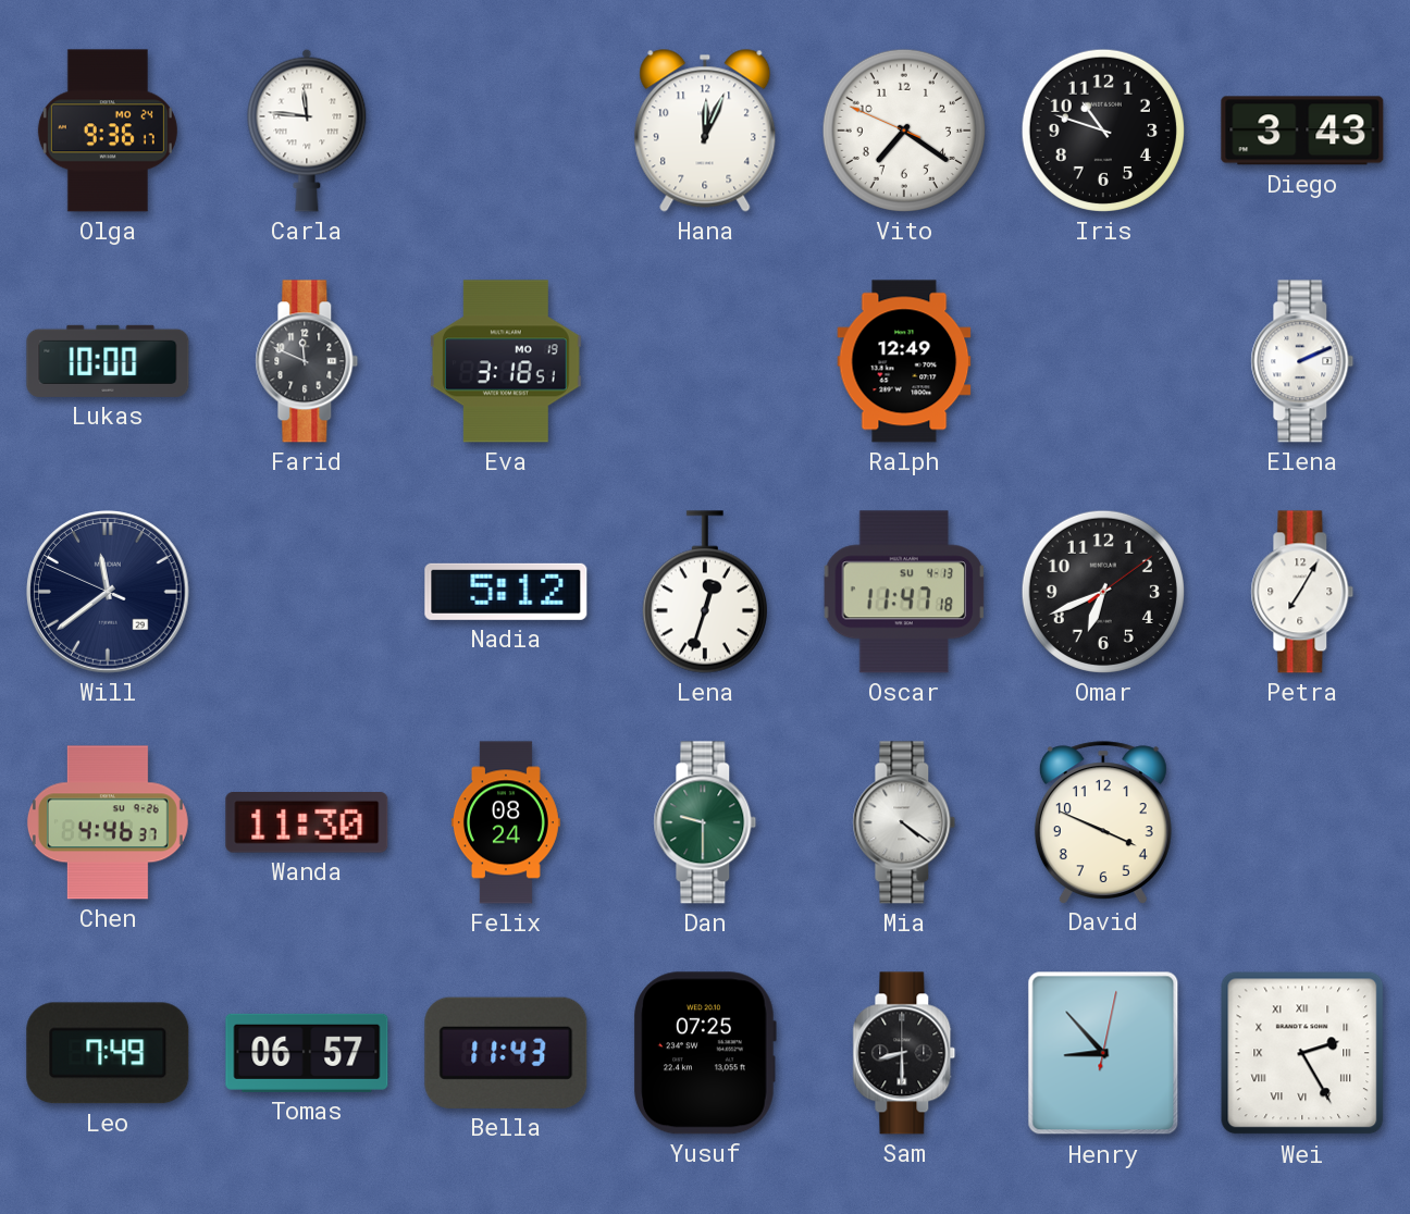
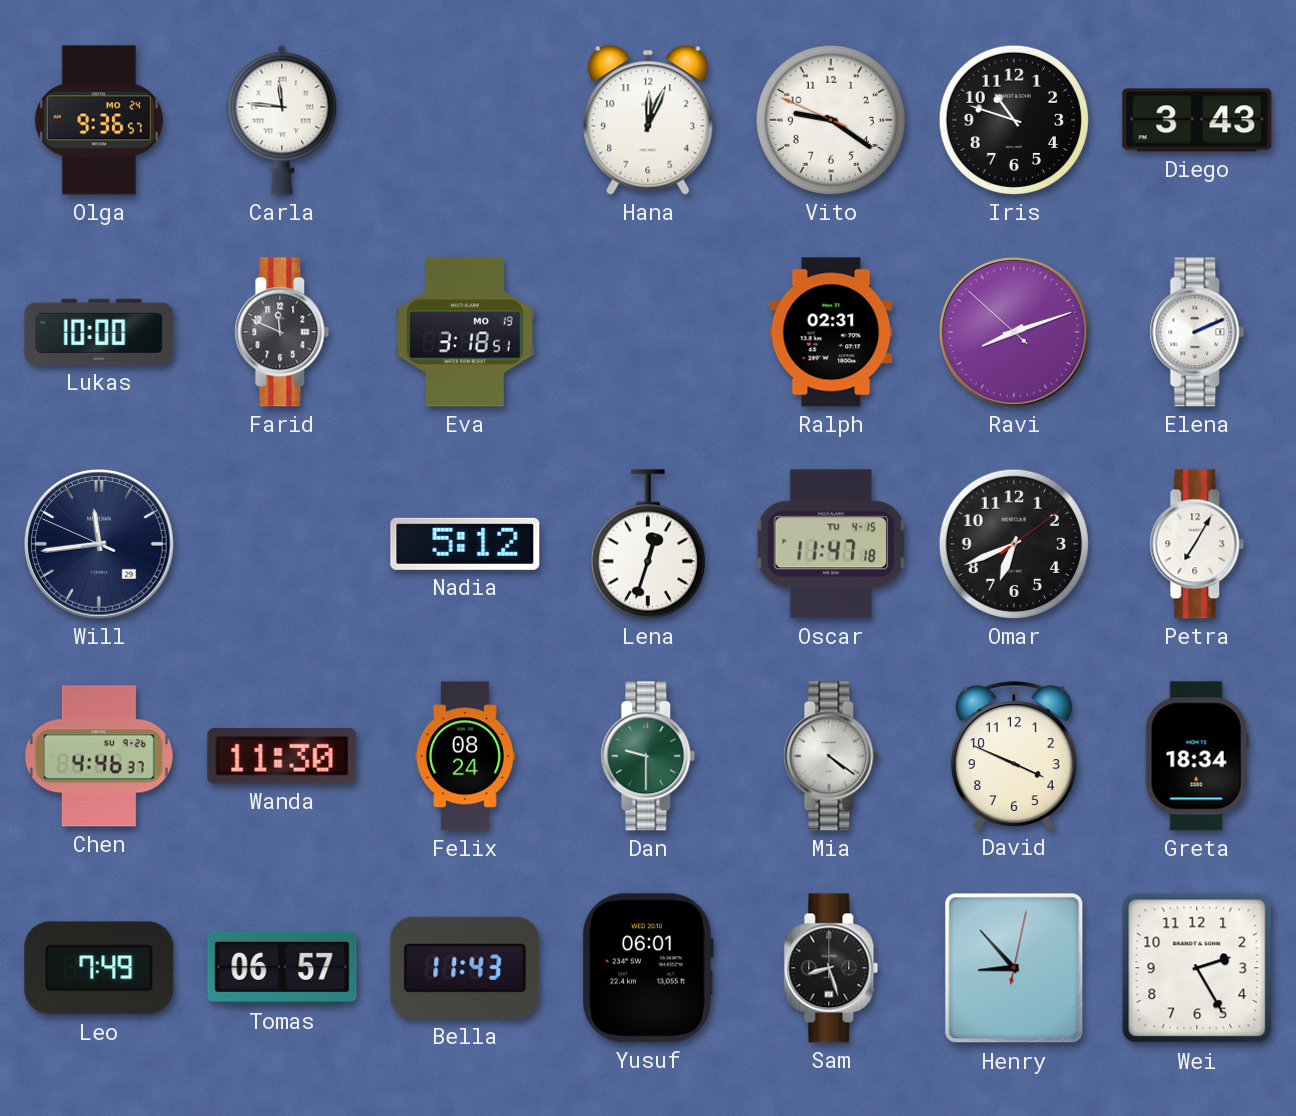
Olga: 9:36:17 -> 9:36:57 (99, 120)
Vito: 7:20 -> 9:20 (831, 120)
Ralph: 12:49 -> 02:31 (831, 332)
Ravi: none -> 8:11 (1014, 332)
Will: 11:38 -> 11:43 (99, 544)
Oscar date: SU 4-13 -> TU 4-15 (831, 544)
Greta: none -> 18:34 (1197, 756)
Yusuf: 07:25 -> 06:01 (648, 968)
Sam: 8:30 -> 8:27 (831, 968)
Wei numerals: Roman -> Arabic (1197, 968)
